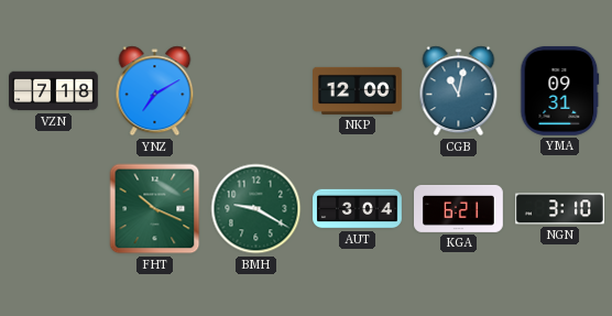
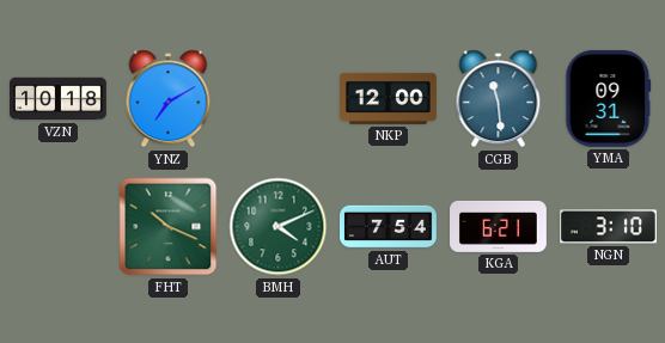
VZN: 7:18 -> 10:18 (59, 99)
CGB: 11:02 -> 11:29 (499, 99)
BMH: 9:20 -> 4:11 (279, 227)
AUT: 3:04 -> 7:54 (389, 227)
